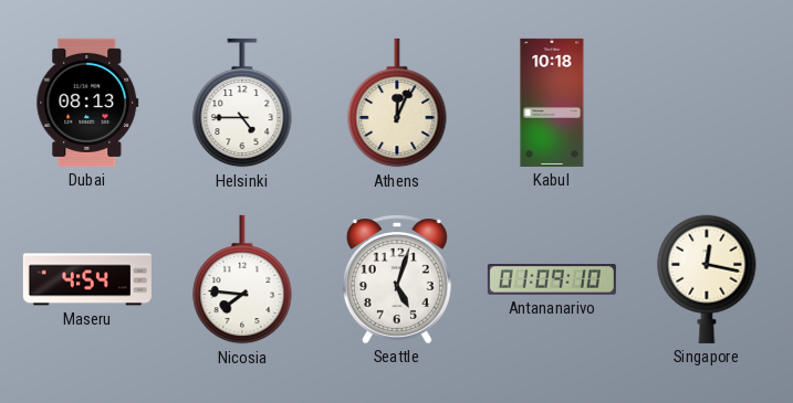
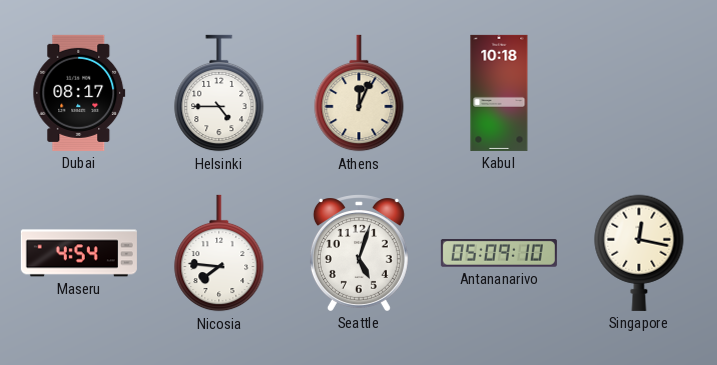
Dubai: 08:13 -> 08:17 (79, 93)
Antananarivo: 01:09 -> 05:09 (499, 254)
